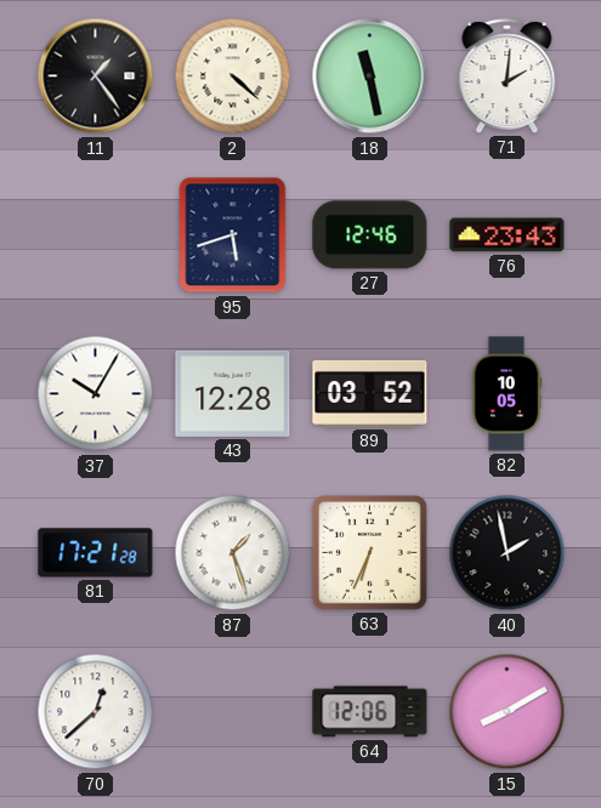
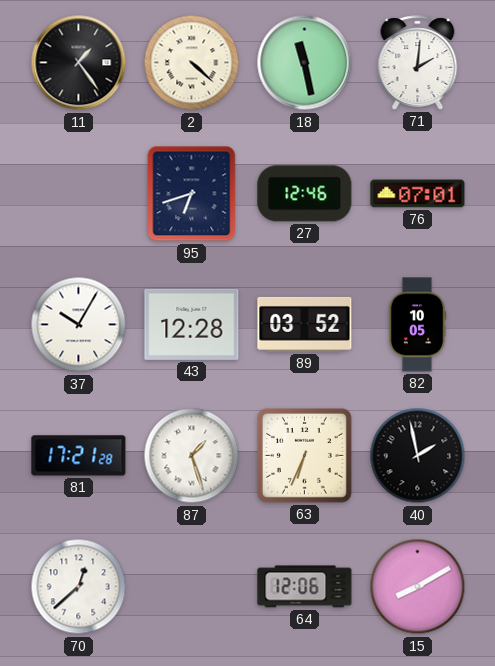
95: 5:42 -> 6:42 (192, 194)
76: 23:43 -> 07:01 (418, 194)
